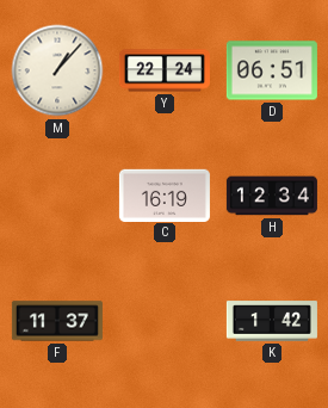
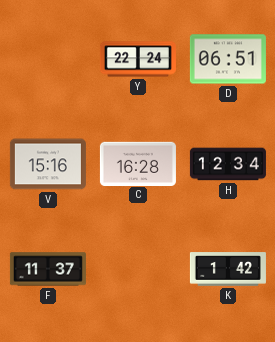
M: 1:07 -> none (57, 70)
V: none -> 15:16 (48, 164)
C: 16:19 -> 16:28 (138, 163)
